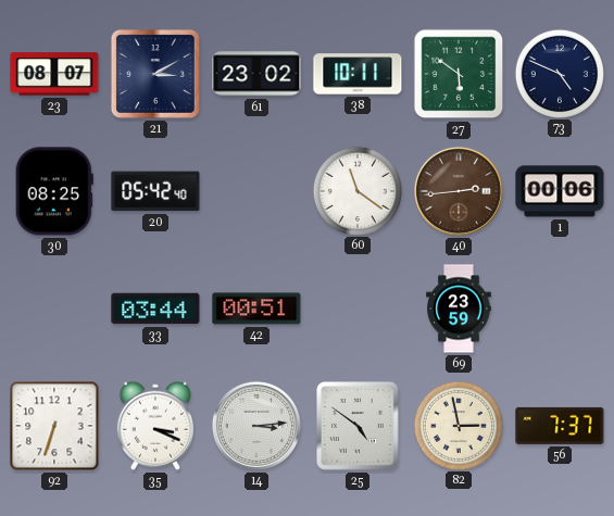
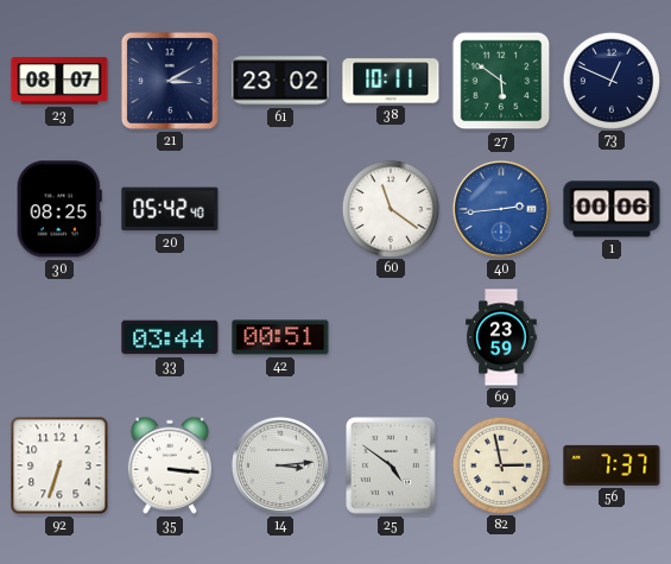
73: 4:49 -> 12:49 (610, 80)
40 dial: brown -> blue (501, 209)
35: 3:19 -> 3:16 (170, 465)
